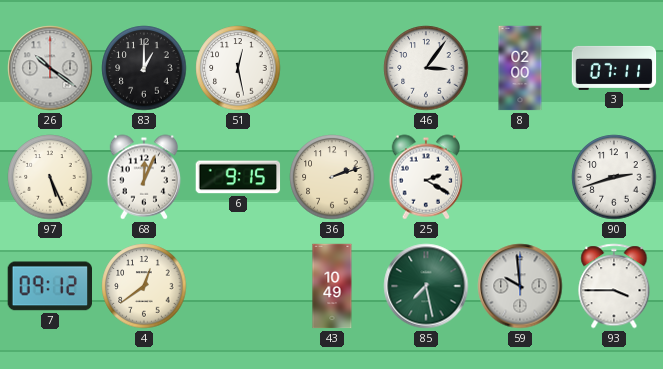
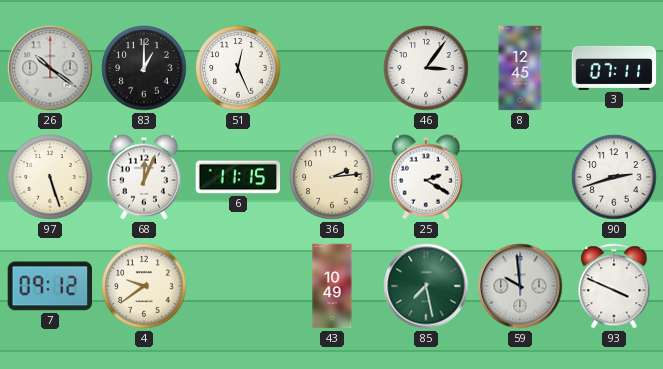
51: 12:28 -> 12:26 (238, 68)
8: 02:00 -> 12:45 (520, 68)
97: 5:26 -> 5:27 (50, 177)
6: 9:15 -> 11:15 (238, 177)
36: 2:12 -> 2:14 (332, 177)
4: 12:39 -> 9:39 (144, 286)
93: 3:45 -> 3:49 (614, 286)
